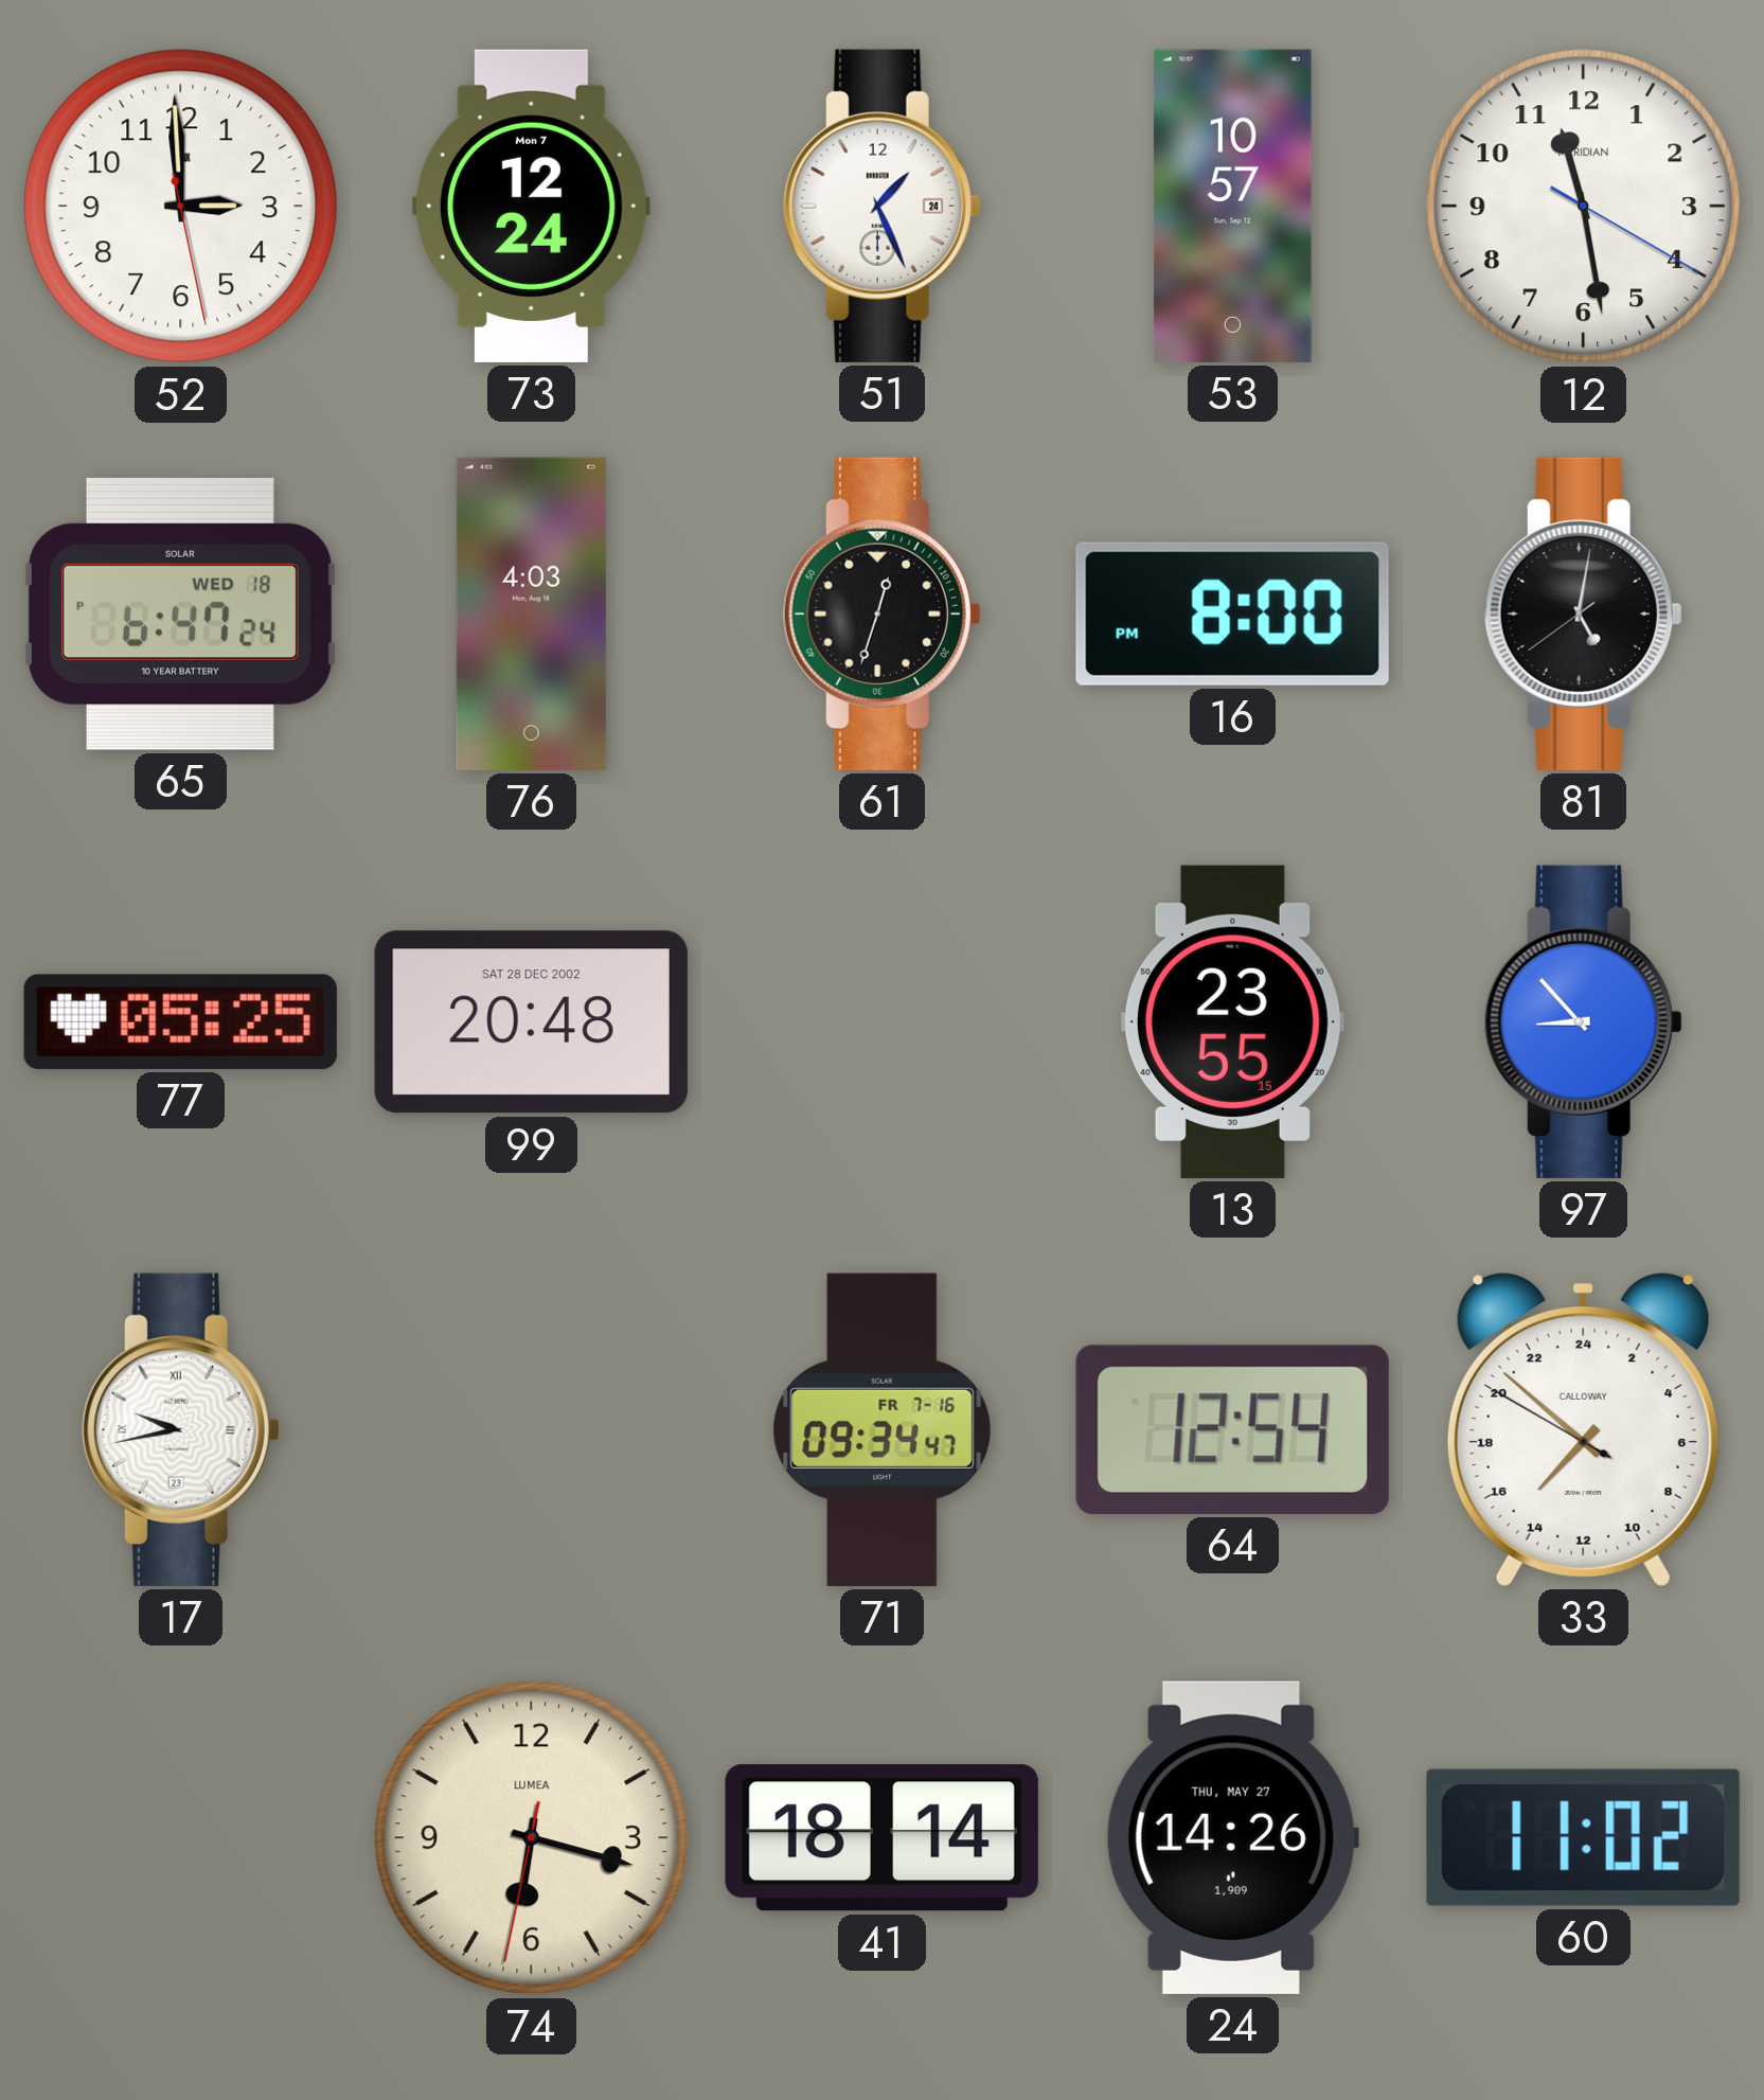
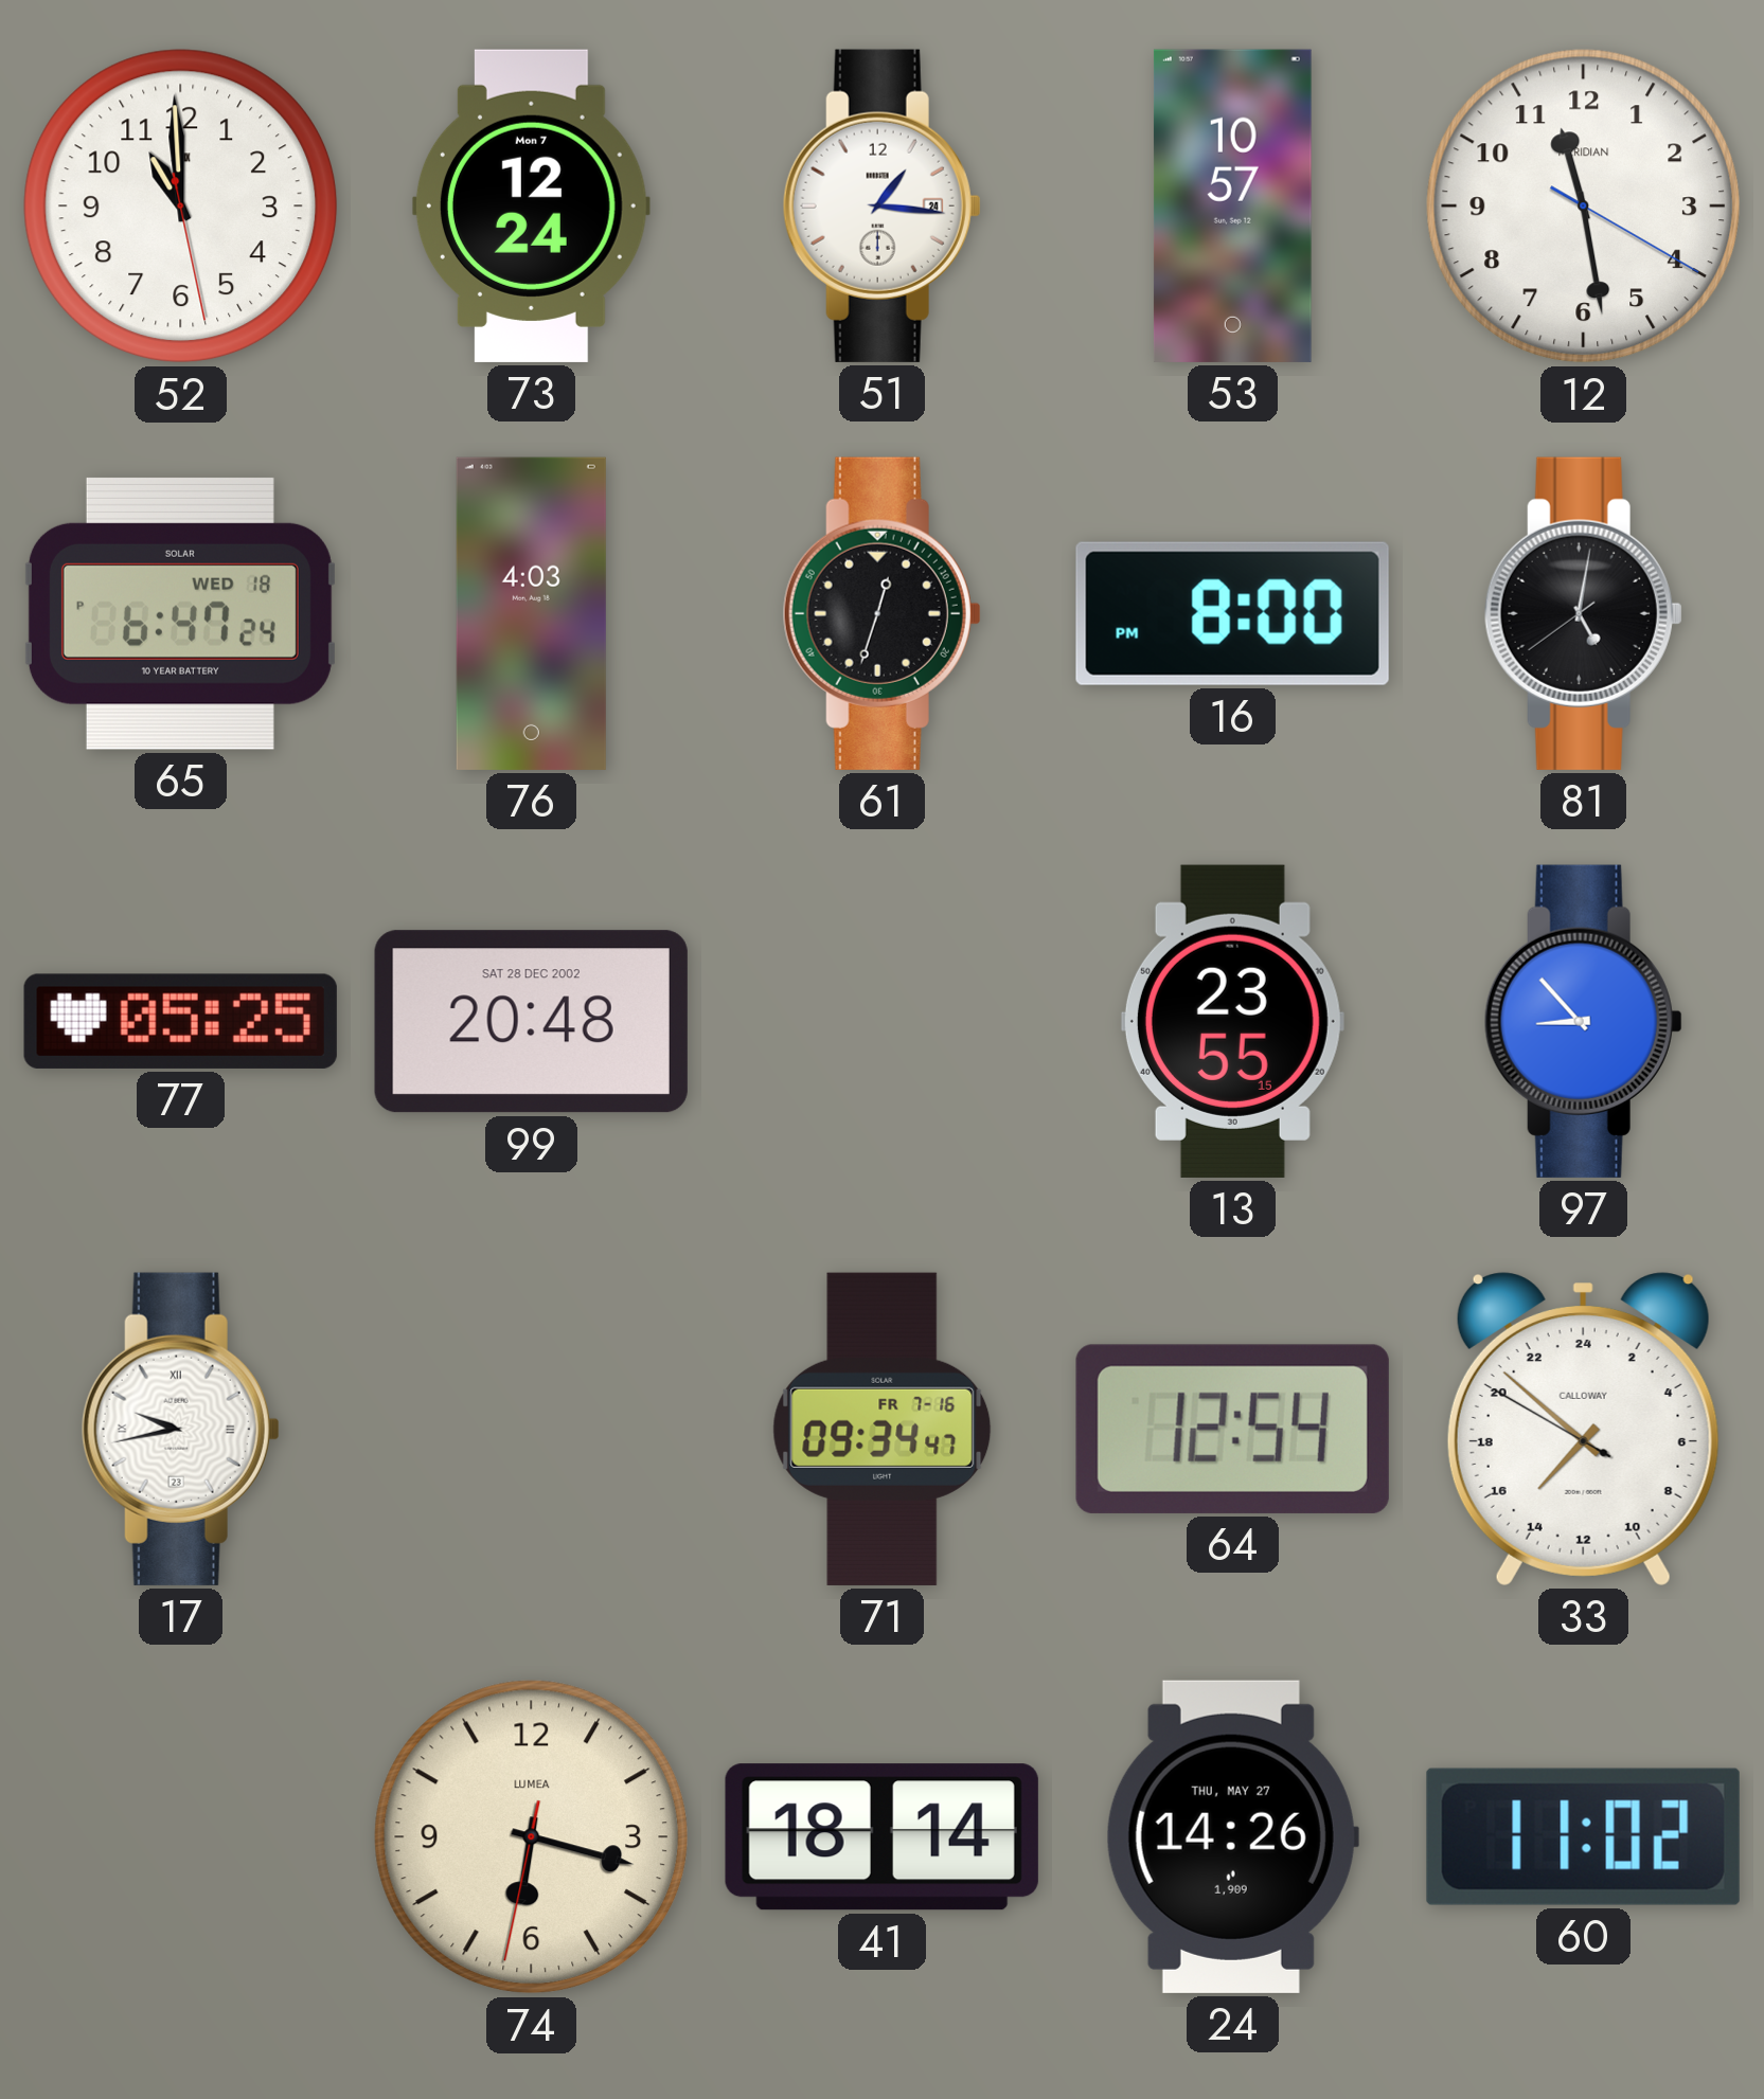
52: 2:59 -> 10:59 (181, 207)
51: 1:26 -> 1:16 (881, 205)
